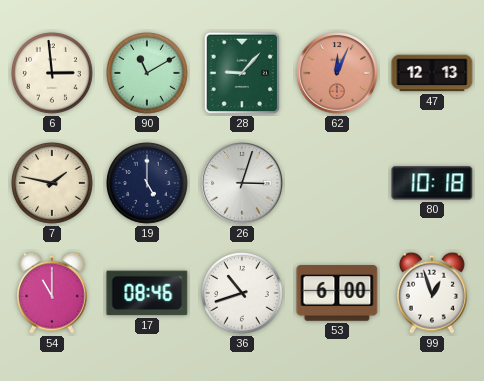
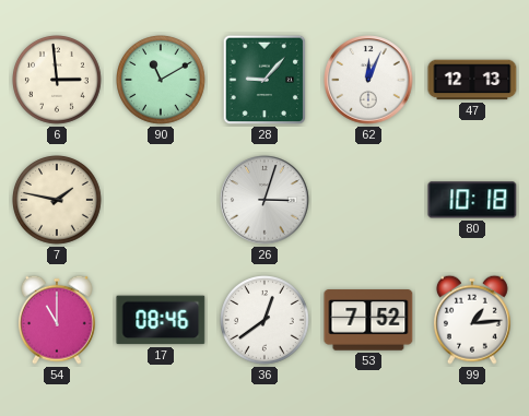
62 dial: salmon -> white (368, 80)
19: 5:00 -> none (148, 184)
36: 10:42 -> 12:39 (266, 321)
53: 6:00 -> 7:52 (368, 320)
99: 12:57 -> 1:14 (472, 320)
